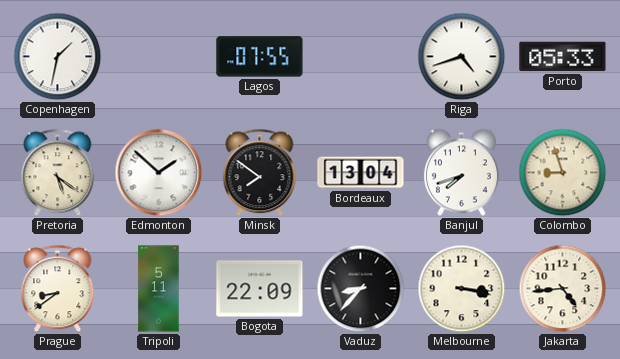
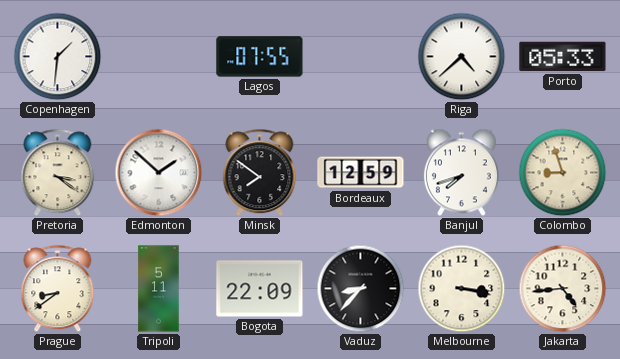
Copenhagen: 1:32 -> 1:31 (58, 57)
Riga: 4:42 -> 4:38 (462, 57)
Pretoria: 5:21 -> 3:21 (58, 173)
Bordeaux: 13:04 -> 12:59 (361, 173)
